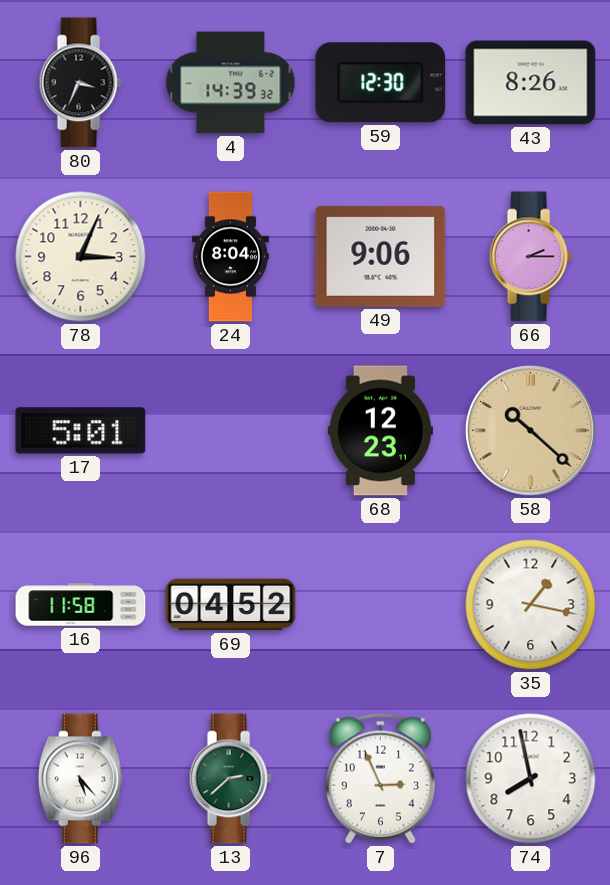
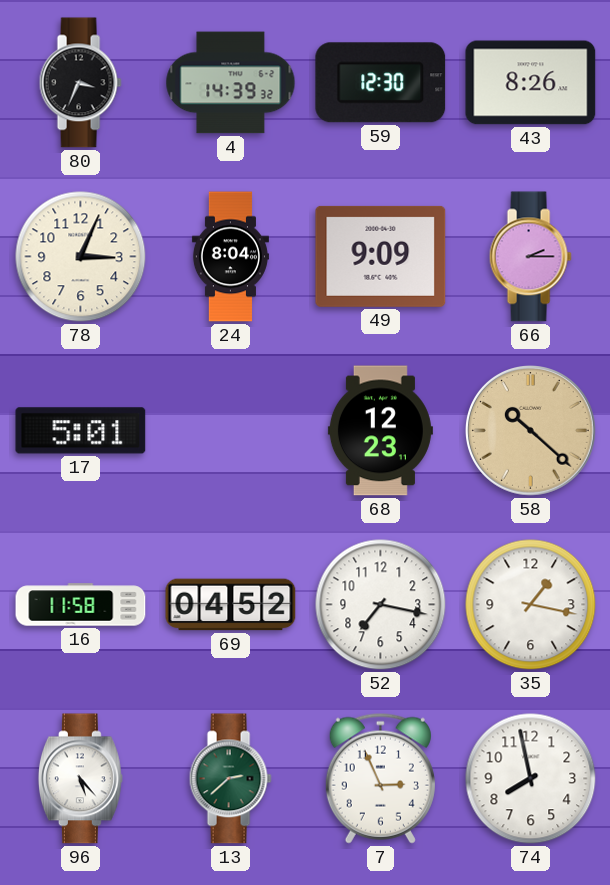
49: 9:06 -> 9:09 (381, 256)
52: none -> 7:17 (381, 605)
